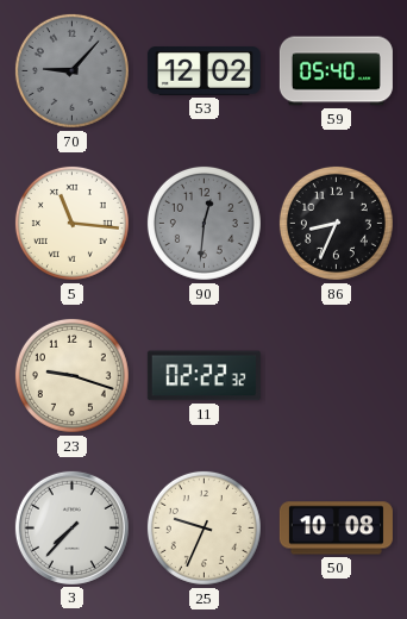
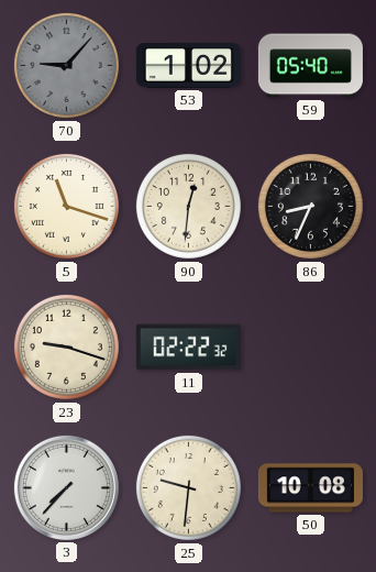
53: 12:02 -> 1:02 (188, 66)
5: 11:16 -> 11:18 (66, 206)
90 dial: grey -> cream (188, 206)
25: 9:34 -> 9:31 (188, 487)
